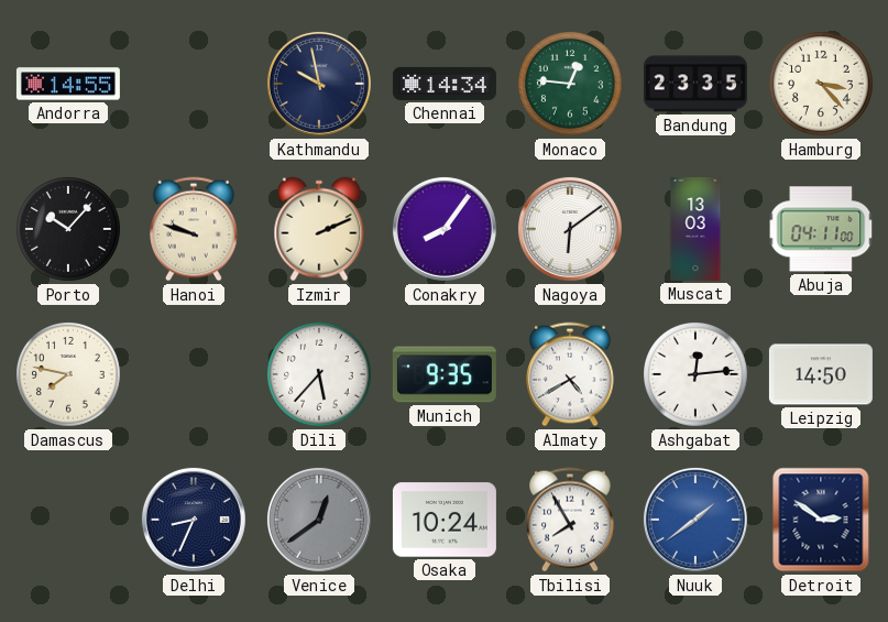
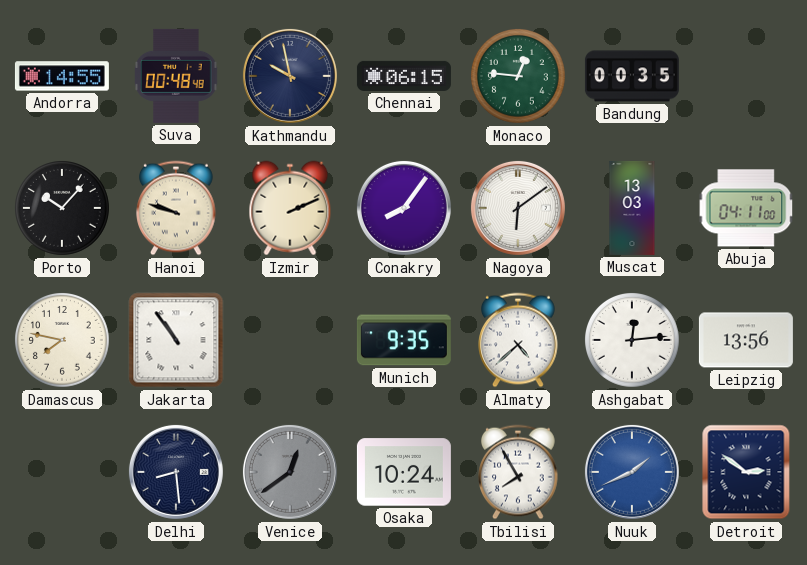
Suva: none -> 00:48 (176, 76)
Chennai: 14:34 -> 06:15 (404, 76)
Bandung: 23:35 -> 00:35 (632, 76)
Hamburg: 3:23 -> none (822, 85)
Jakarta: none -> 10:54 (176, 340)
Dili: 5:37 -> none (320, 375)
Almaty: 4:40 -> 4:38 (519, 340)
Leipzig: 14:50 -> 13:56 (746, 340)
Delhi: 8:34 -> 8:29 (176, 472)
Nuuk: 1:39 -> 1:41 (632, 472)
